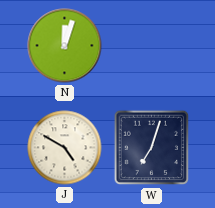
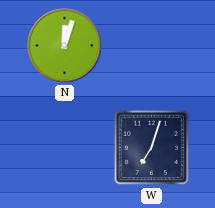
J: 4:50 -> none (65, 148)
